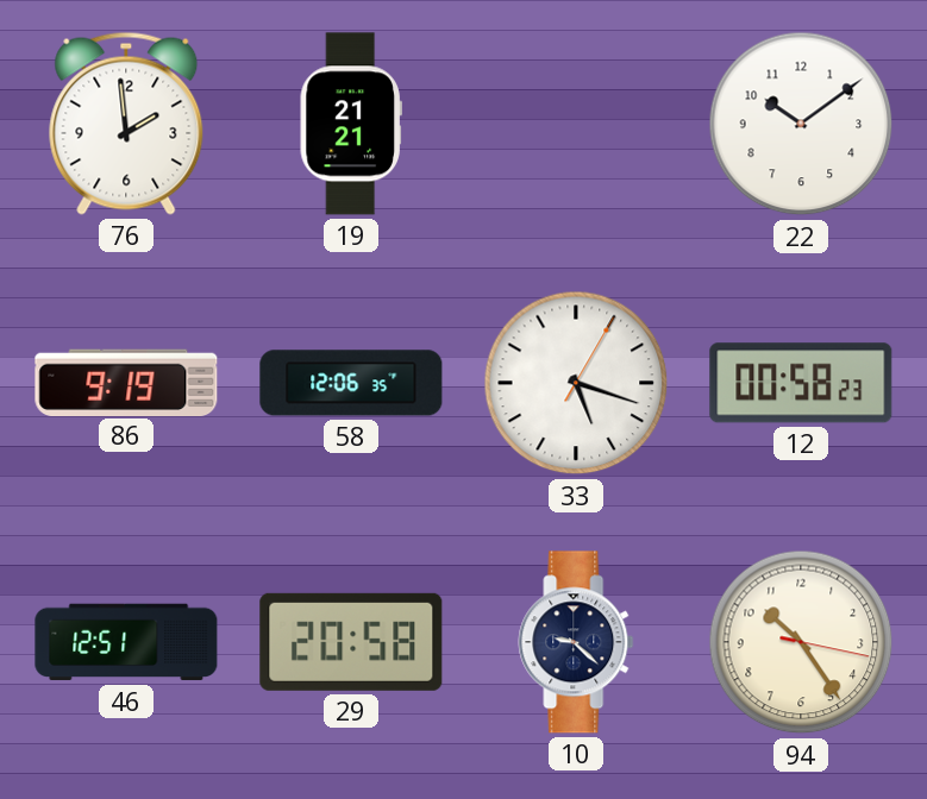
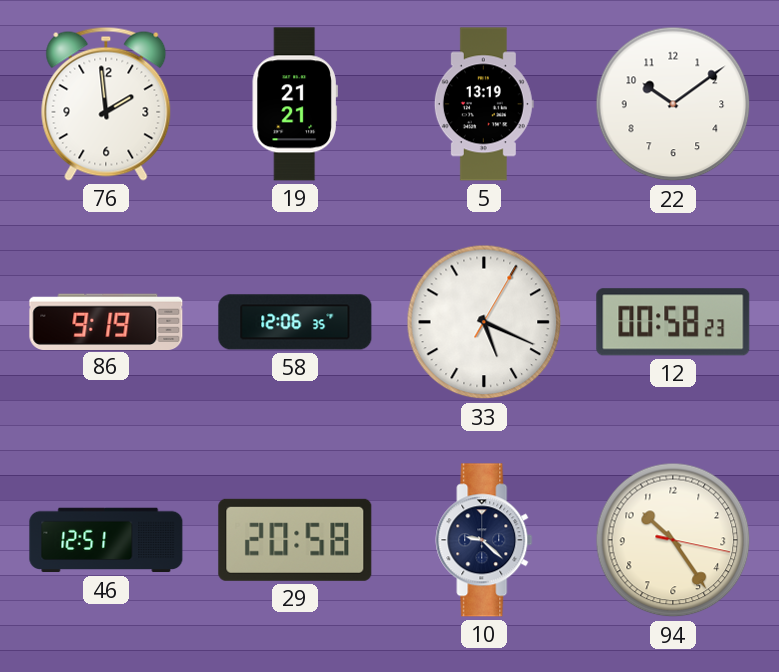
5: none -> 13:19 (484, 104)
33: 5:18 -> 5:19 (484, 322)
